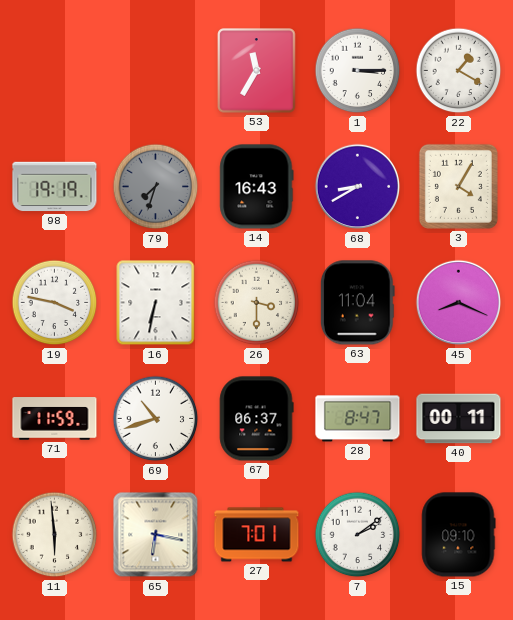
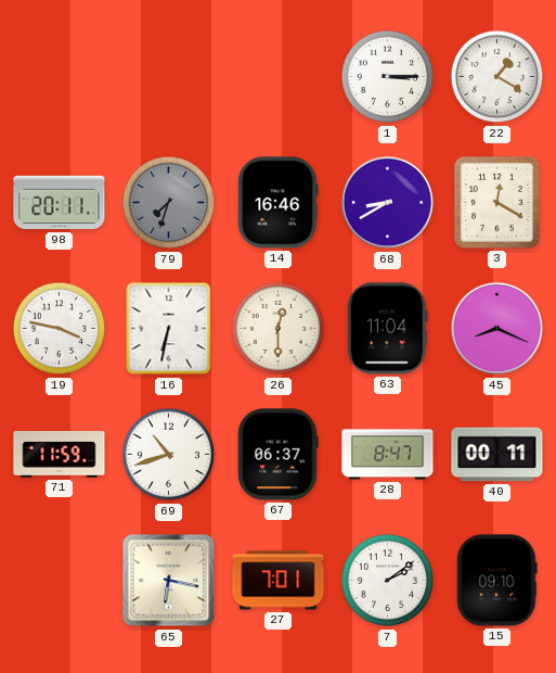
53: 11:35 -> none (257, 71)
98: 19:19 -> 20:11 (60, 203)
14: 16:43 -> 16:46 (279, 203)
3: 4:05 -> 12:20 (496, 202)
26: 3:30 -> 12:30 (279, 329)
11: 5:59 -> none (55, 535)
